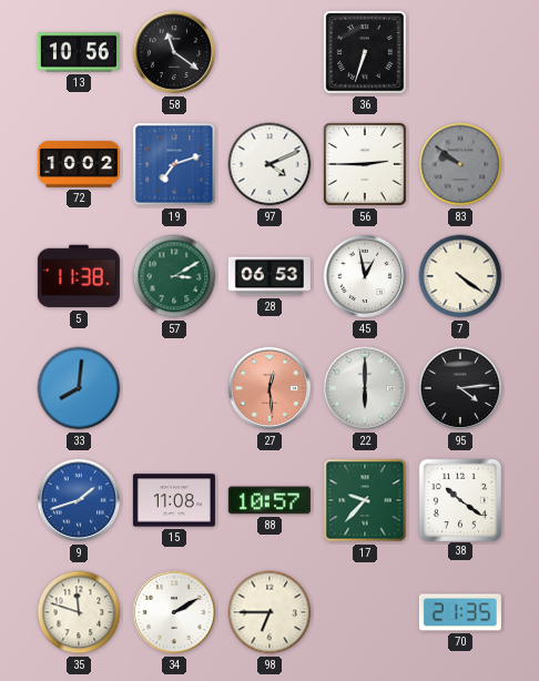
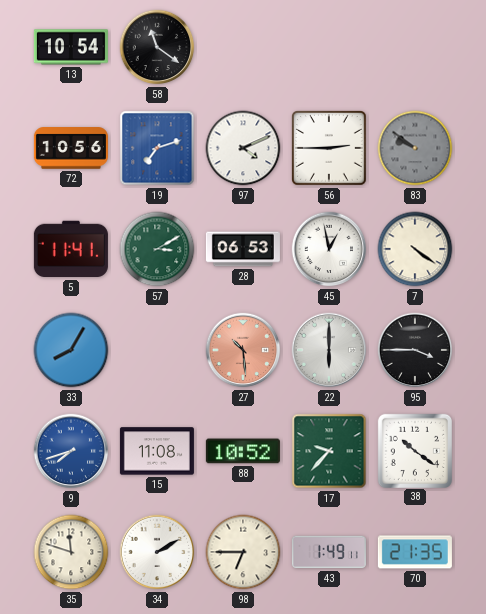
13: 10:56 -> 10:54 (71, 47)
36: 6:33 -> none (366, 53)
72: 10:02 -> 10:56 (71, 148)
5: 11:38 -> 11:41 (71, 249)
33: 8:01 -> 8:05 (71, 350)
27: 12:29 -> 10:29 (243, 350)
95: 4:14 -> 3:45 (415, 350)
9: 1:42 -> 7:42 (71, 451)
88: 10:57 -> 10:52 (243, 451)
43: none -> 1:49 (329, 552)
